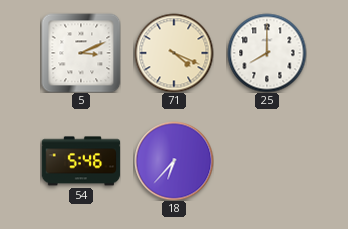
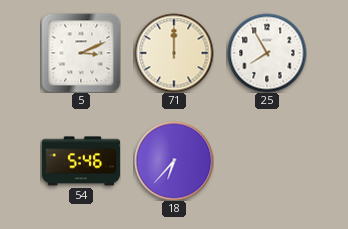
71: 4:19 -> 12:00 (174, 53)
25: 8:00 -> 7:55 (267, 53)
